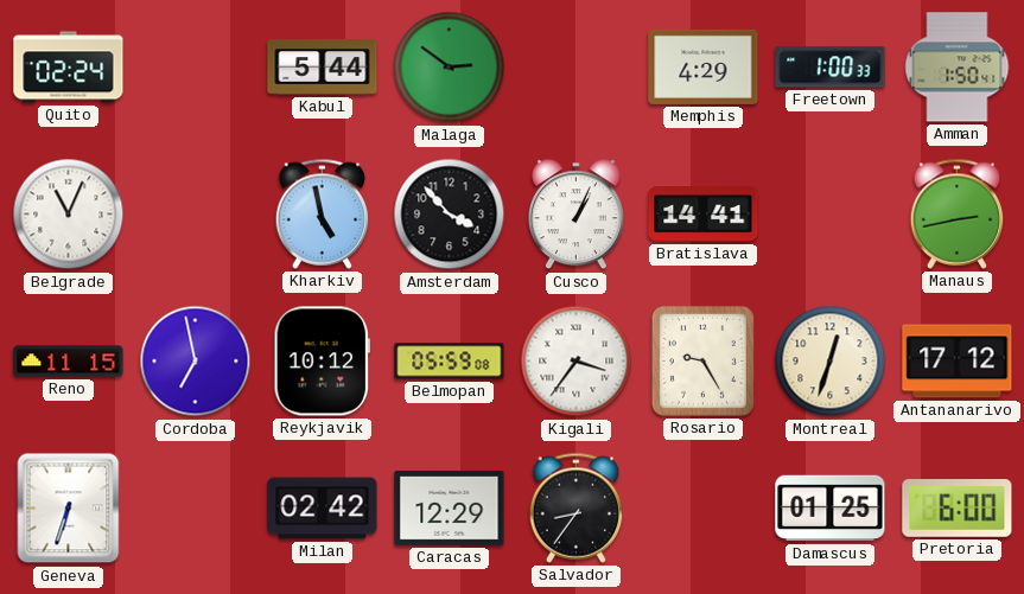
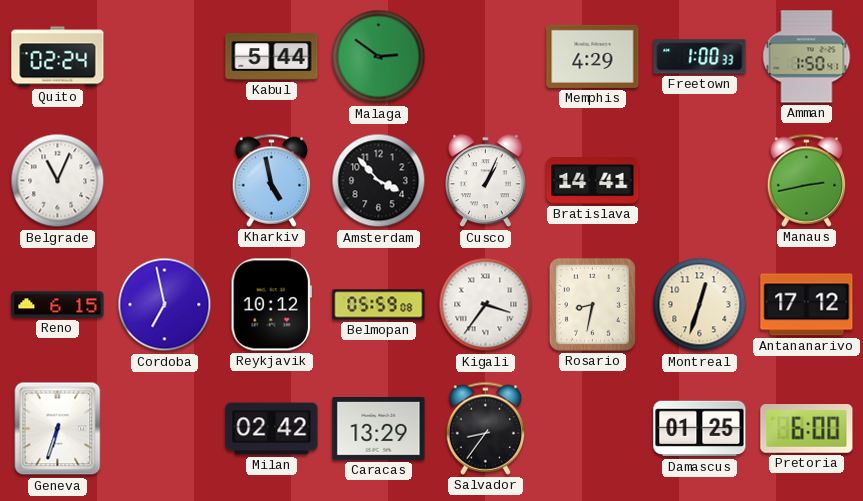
Reno: 11:15 -> 6:15 (58, 305)
Rosario: 9:25 -> 8:32 (592, 304)
Caracas: 12:29 -> 13:29 (379, 428)
